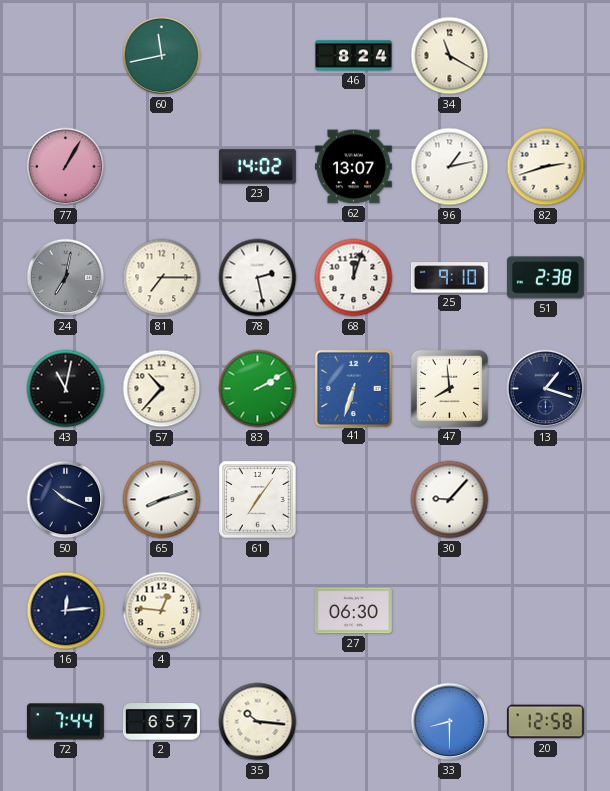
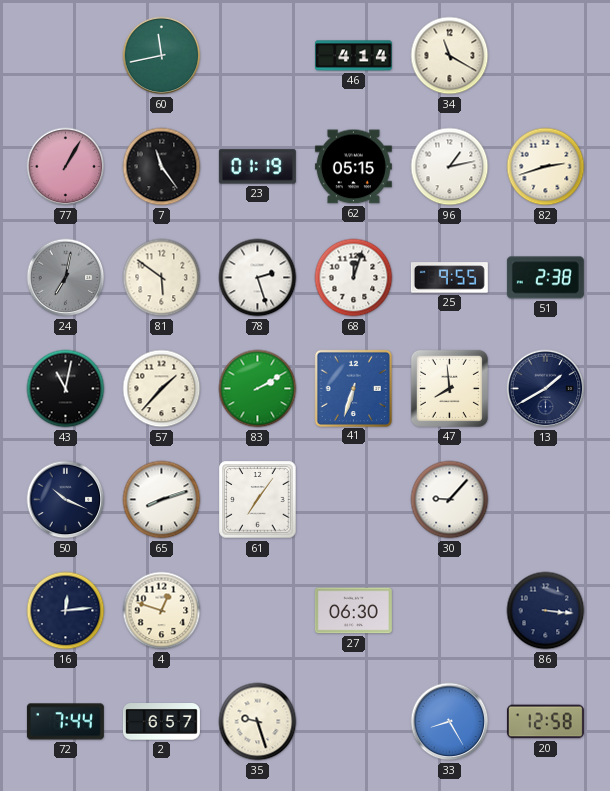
46: 8:24 -> 4:14 (353, 56)
7: none -> 11:24 (162, 167)
23: 14:02 -> 01:19 (257, 167)
62: 13:07 -> 05:15 (353, 167)
81: 7:15 -> 5:51 (162, 278)
78: 2:28 -> 2:27 (258, 278)
25: 9:10 -> 9:55 (449, 278)
57: 10:37 -> 1:37 (162, 389)
13: 1:18 -> 1:40 (546, 389)
4: 12:46 -> 12:48 (162, 611)
86: none -> 3:16 (546, 611)
35: 10:16 -> 9:27 (258, 722)
33: 8:30 -> 8:25 (450, 722)
